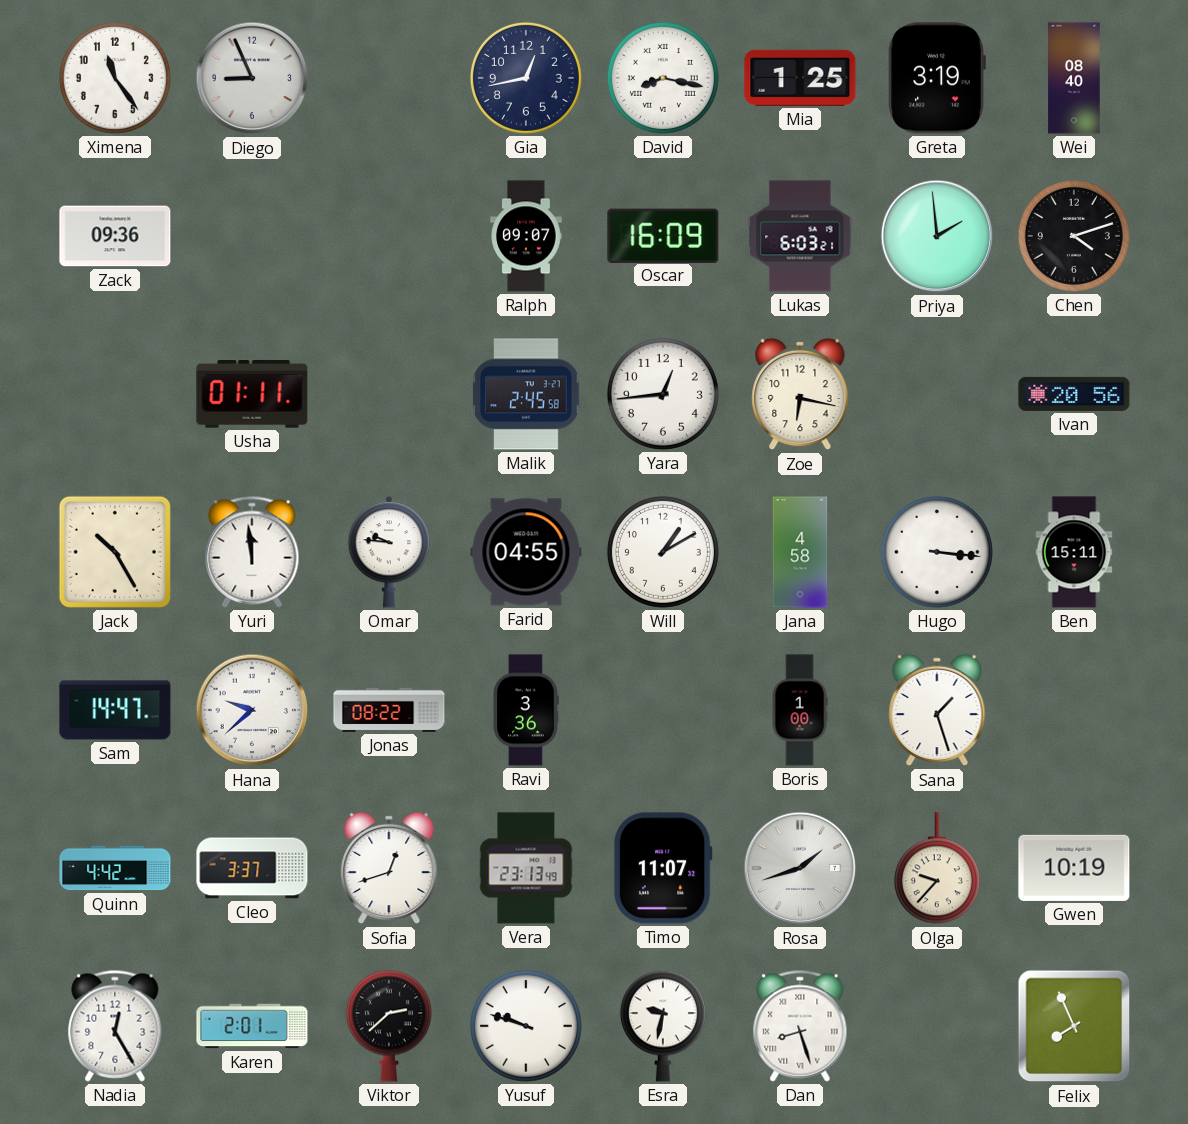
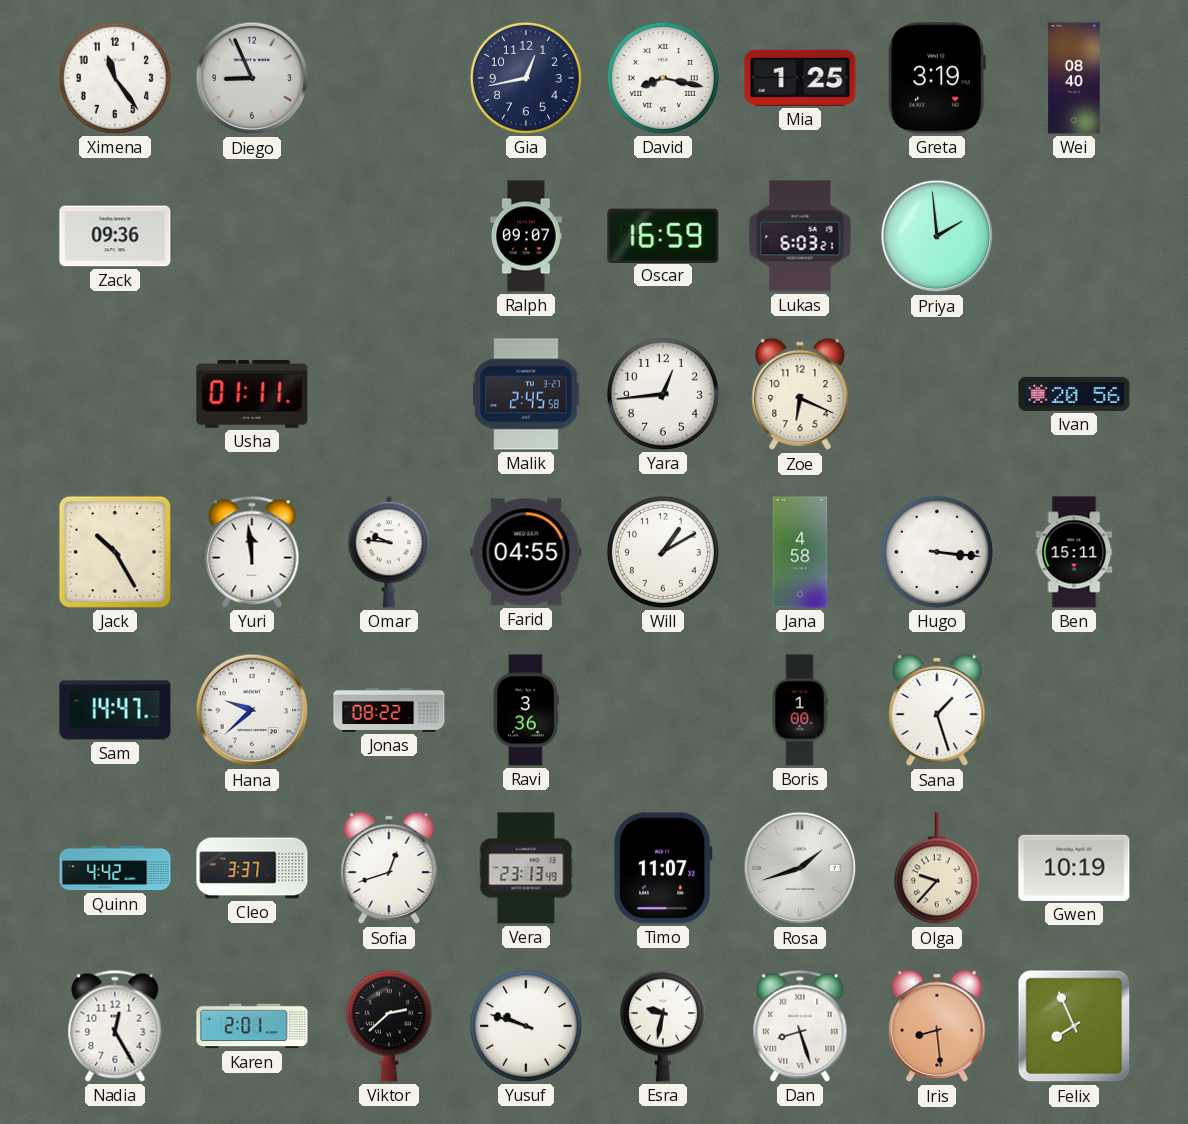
Oscar: 16:09 -> 16:59 (663, 235)
Chen: 4:12 -> none (1074, 236)
Zoe: 6:17 -> 6:19 (800, 394)
Iris: none -> 8:29 (937, 1026)
